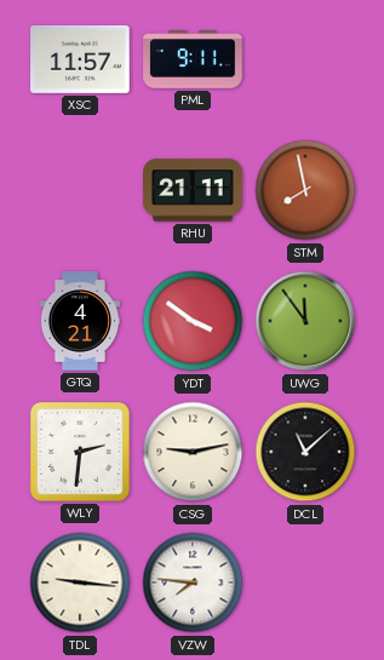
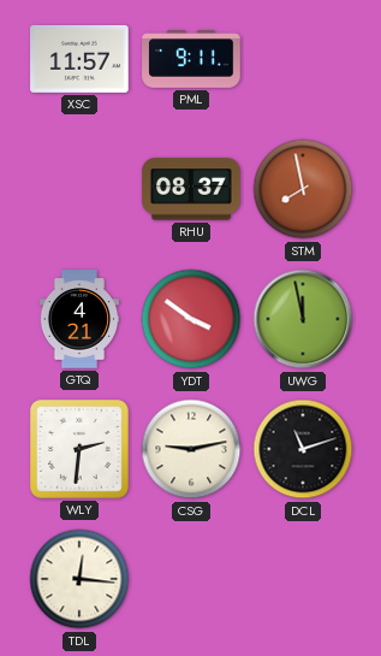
RHU: 21:11 -> 08:37 (191, 189)
UWG: 11:54 -> 11:58 (303, 319)
DCL: 11:08 -> 11:12 (303, 449)
TDL: 9:16 -> 12:16 (79, 579)
VZW: 7:46 -> none (193, 582)
